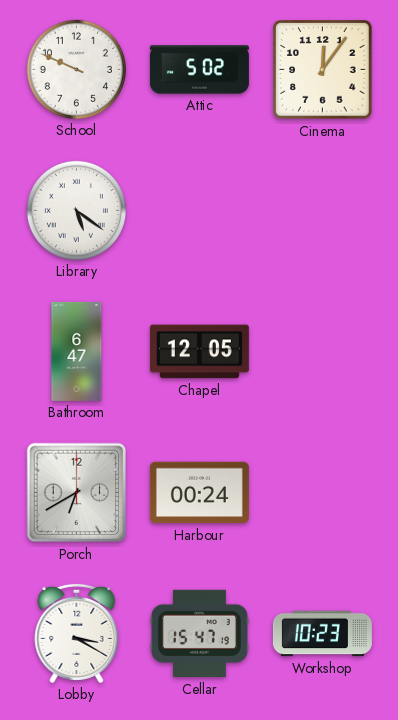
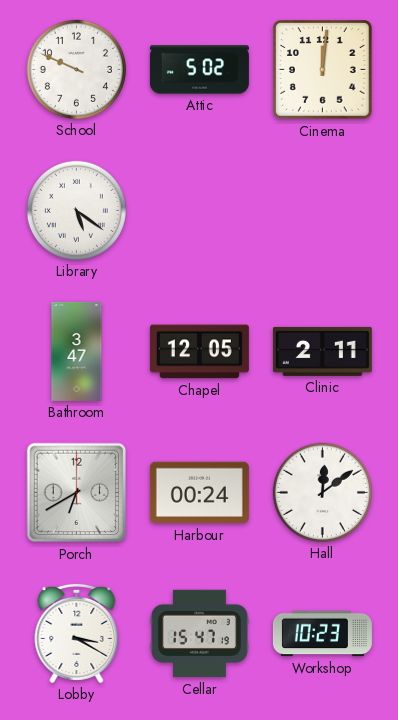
Cinema: 12:06 -> 12:01 (323, 70)
Bathroom: 6:47 -> 3:47 (77, 351)
Clinic: none -> 2:11 (322, 351)
Hall: none -> 12:09 (322, 492)
